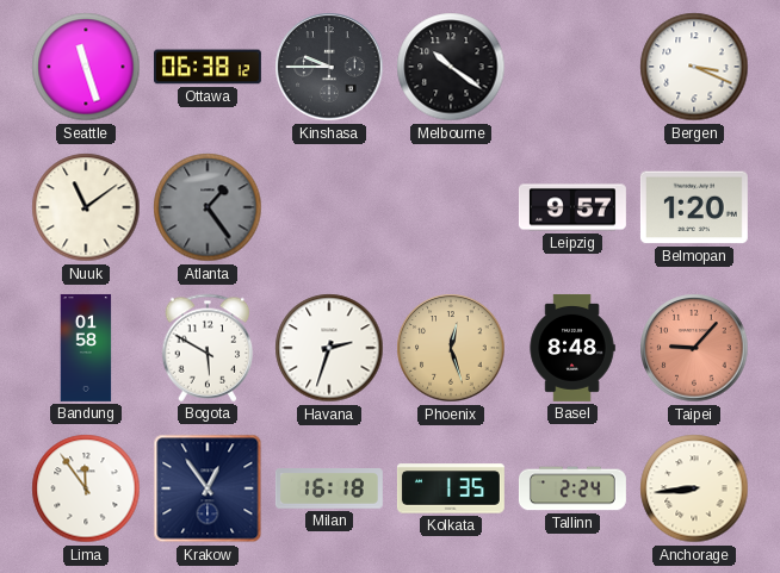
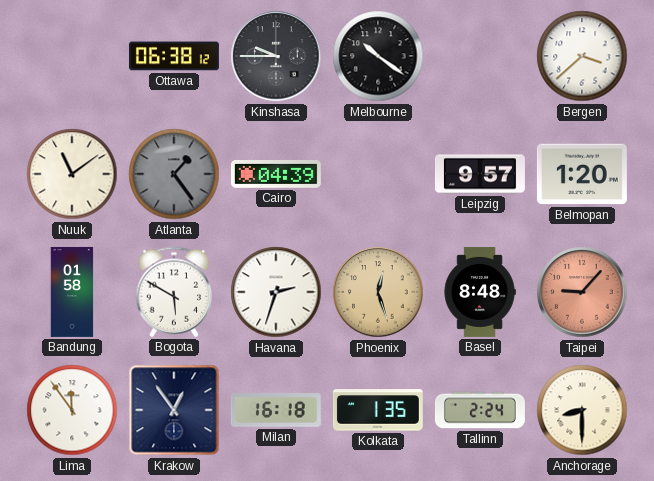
Seattle: 11:27 -> none (86, 67)
Bergen: 3:19 -> 3:38 (582, 56)
Cairo: none -> 04:39 (276, 175)
Anchorage: 8:44 -> 8:30 (582, 410)
